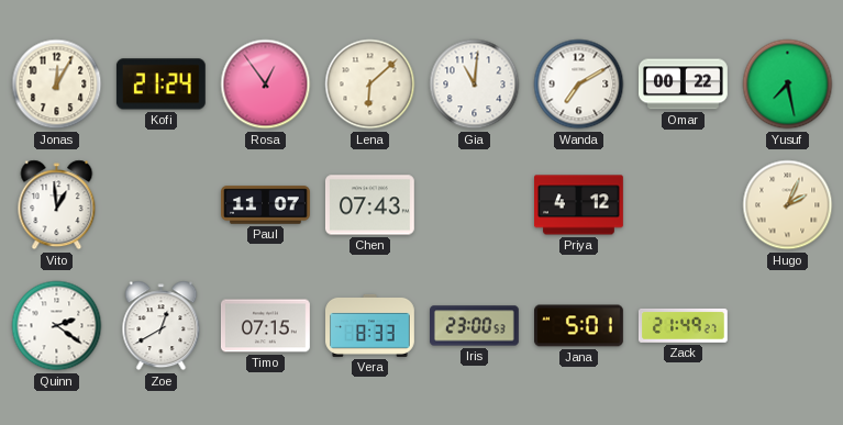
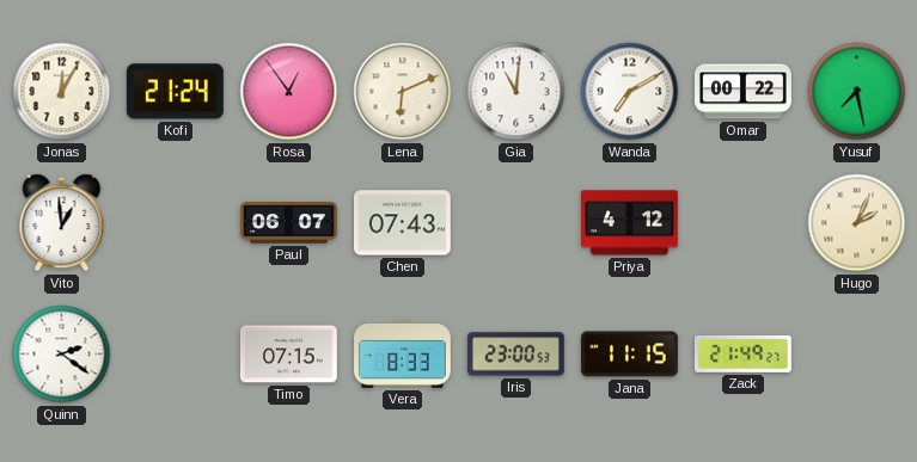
Lena: 6:08 -> 6:11 (403, 92)
Paul: 11:07 -> 06:07 (289, 223)
Zoe: 12:40 -> none (162, 326)
Jana: 5:01 -> 11:15 (630, 355)
